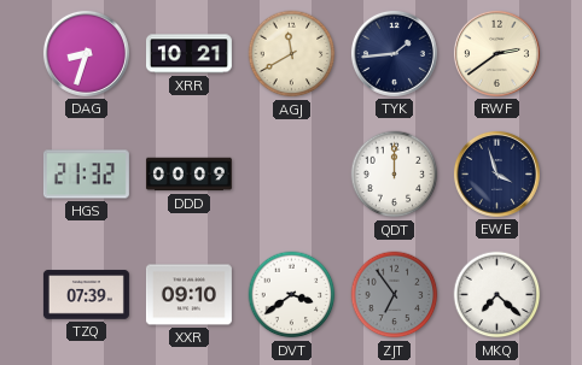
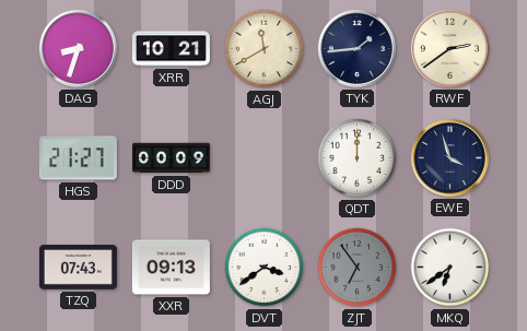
HGS: 21:32 -> 21:27 (78, 158)
TZQ: 07:39 -> 07:43 (78, 268)
XXR: 09:10 -> 09:13 (171, 268)
MKQ: 7:22 -> 6:39 (450, 268)
